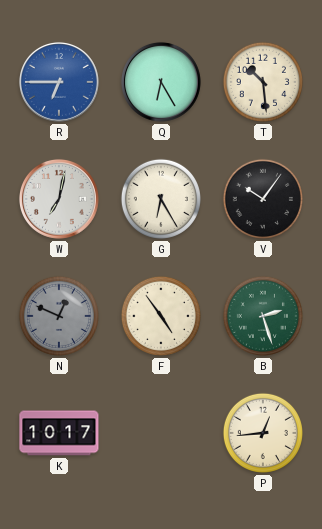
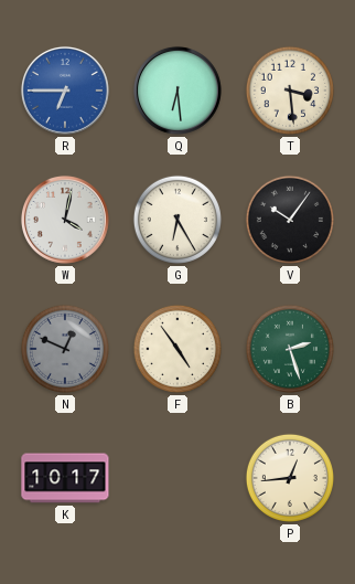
Q: 6:25 -> 6:29 (177, 91)
T: 10:29 -> 3:29 (290, 91)
W: 7:02 -> 4:02 (65, 220)
